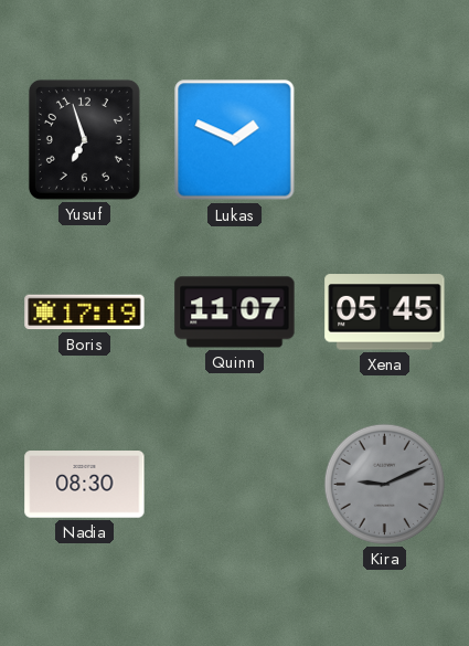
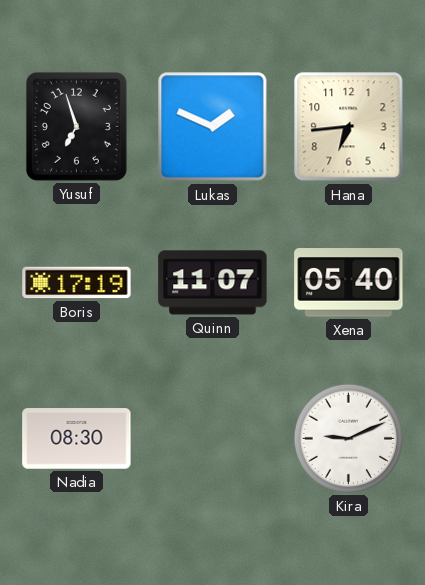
Hana: none -> 6:44 (349, 127)
Xena: 05:45 -> 05:40 (349, 283)
Kira dial: grey -> white (348, 438)
